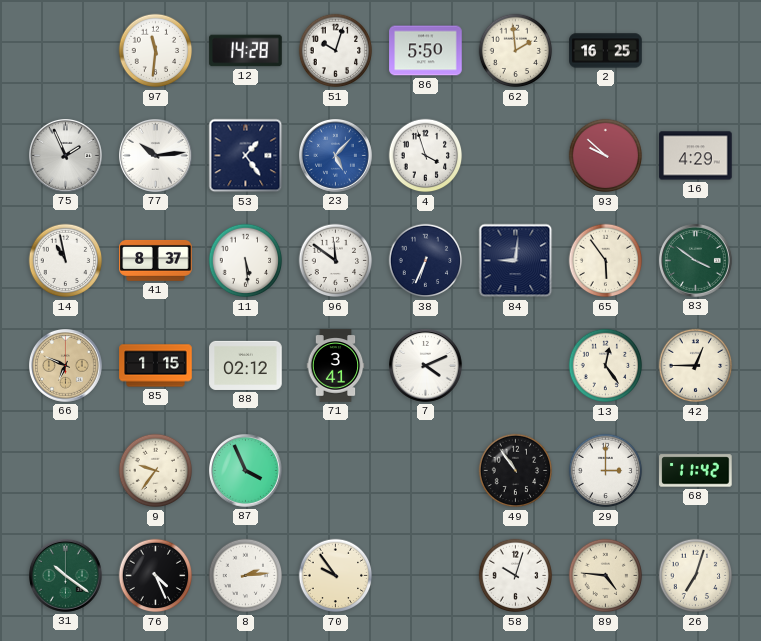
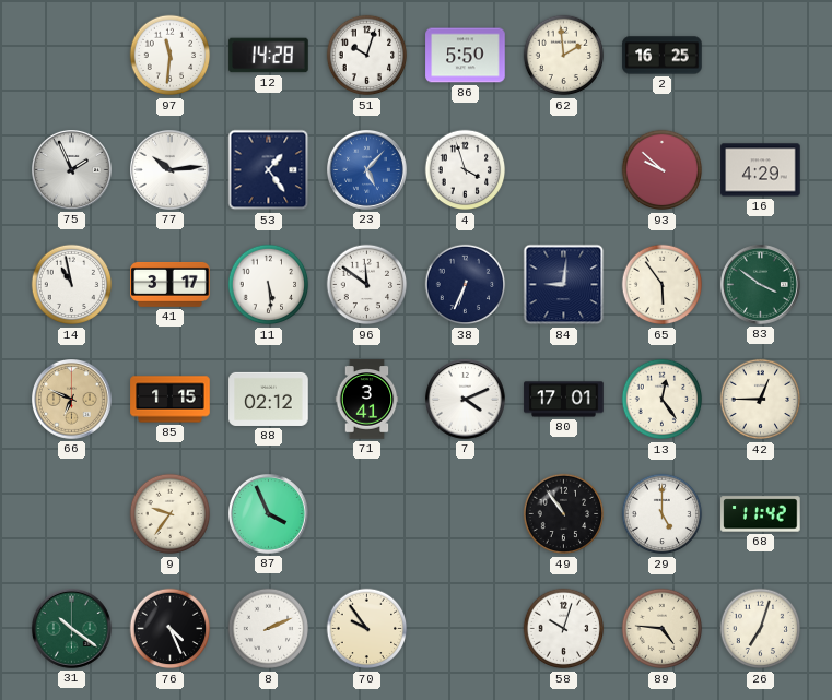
41: 8:37 -> 3:17 (171, 284)
80: none -> 17:01 (564, 400)
29: 3:00 -> 5:00 (663, 514)
8: 2:14 -> 2:11 (269, 629)
